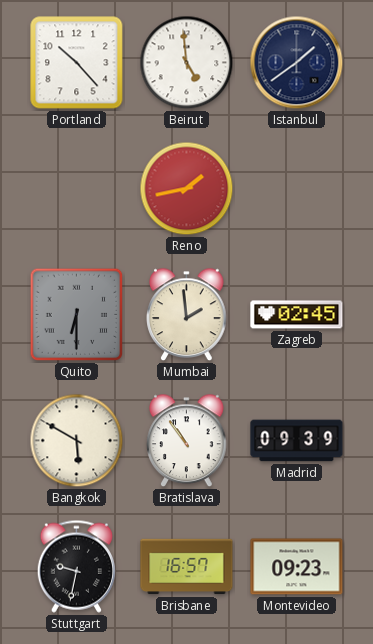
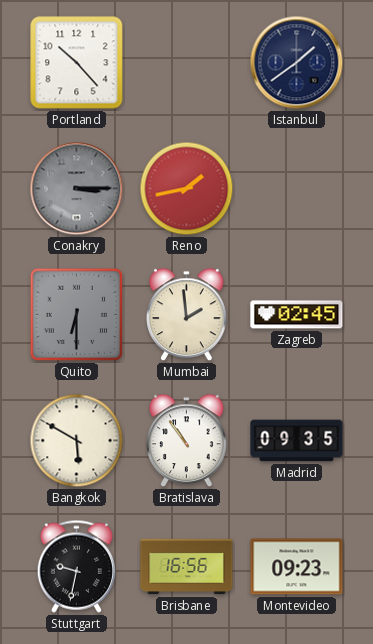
Beirut: 4:59 -> none (187, 63)
Conakry: none -> 3:15 (77, 189)
Madrid: 09:39 -> 09:35 (297, 441)
Brisbane: 16:57 -> 16:56 (187, 567)
